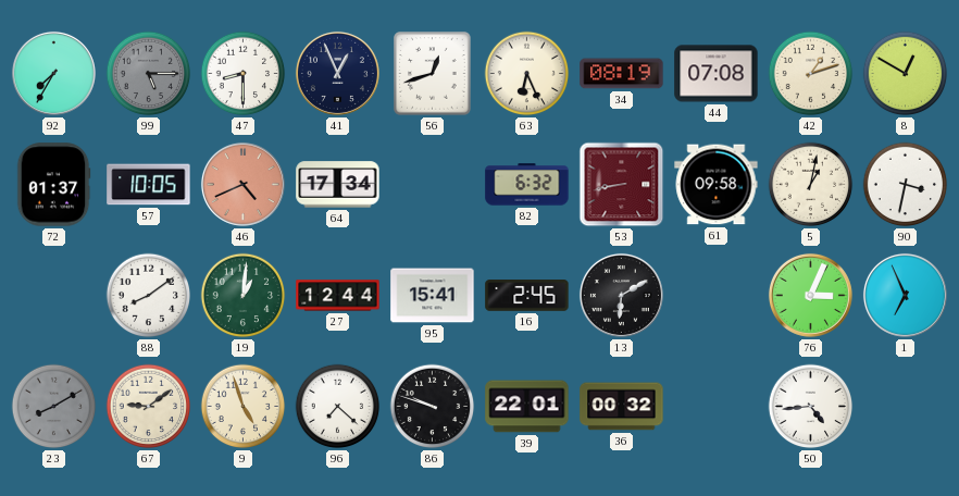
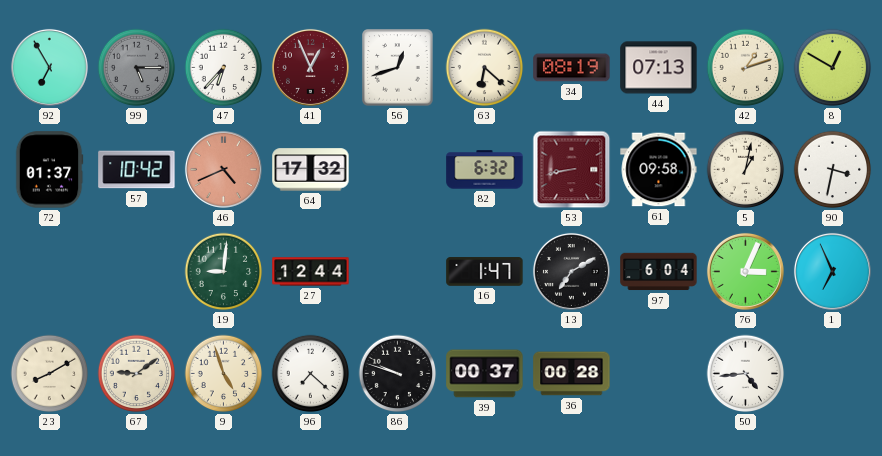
92: 7:35 -> 6:55 (49, 67)
47: 8:30 -> 6:37 (224, 68)
41 dial: navy -> burgundy (310, 67)
63: 6:26 -> 6:22 (485, 68)
44: 07:08 -> 07:13 (659, 68)
57: 10:05 -> 10:42 (137, 170)
64: 17:34 -> 17:32 (311, 170)
88: 8:09 -> none (149, 296)
19: 1:01 -> 9:01 (224, 272)
95: 15:41 -> none (433, 296)
16: 2:45 -> 1:47 (485, 272)
13: 6:10 -> 7:10 (571, 271)
97: none -> 6:04 (659, 272)
23 dial: grey -> cream (50, 374)
39: 22:01 -> 00:37 (485, 374)
36: 00:32 -> 00:28 (572, 374)
